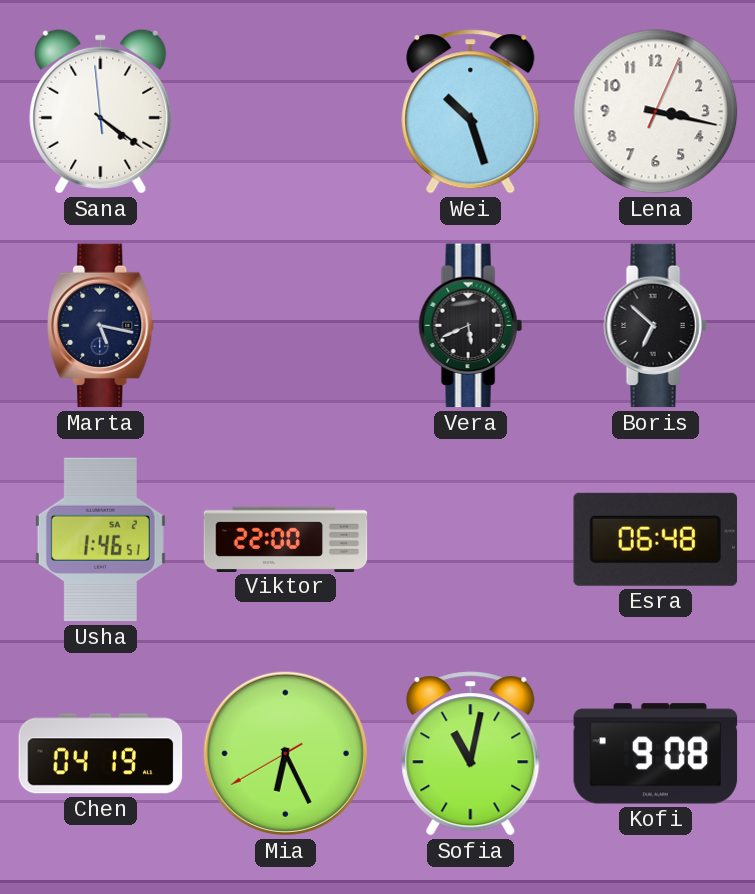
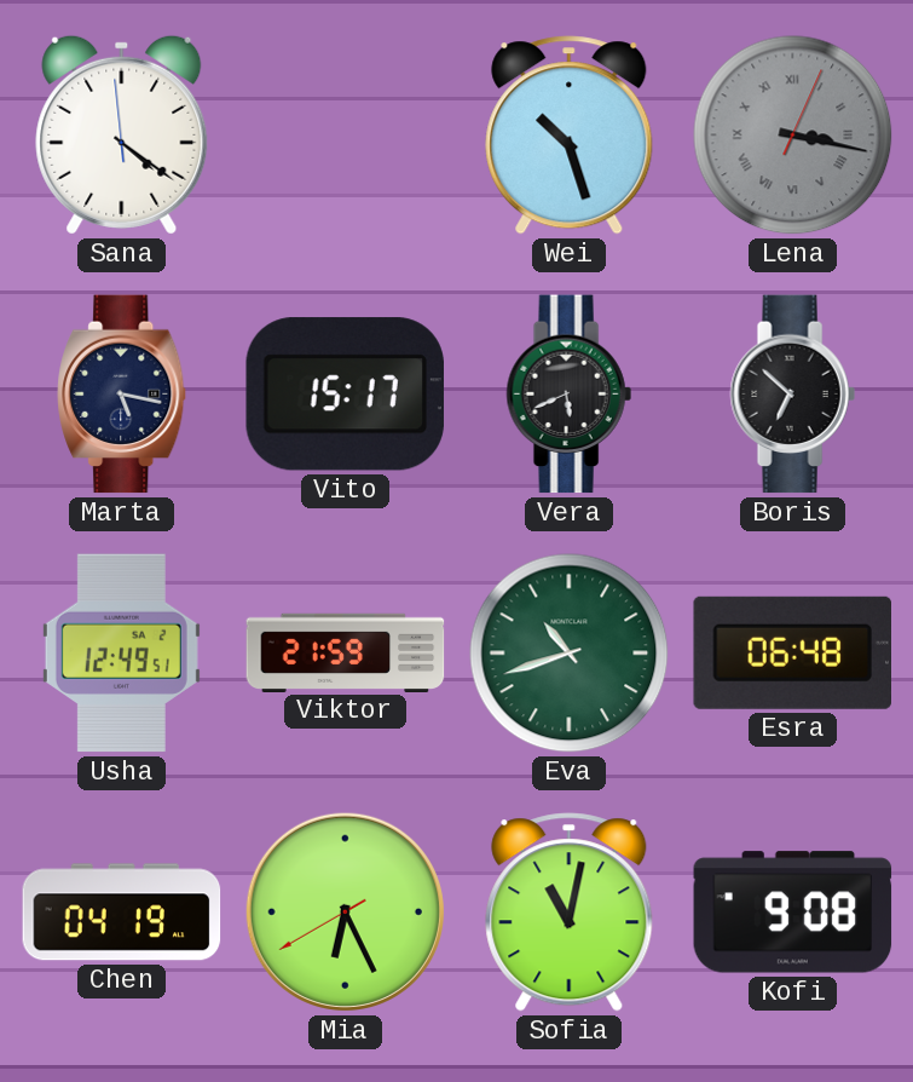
Lena dial: white -> grey (793, 136)
Lena numerals: Arabic -> Roman (793, 136)
Vito: none -> 15:17 (345, 395)
Usha: 1:46 -> 12:49 (121, 654)
Viktor: 22:00 -> 21:59 (346, 652)
Eva: none -> 10:42 (570, 654)
